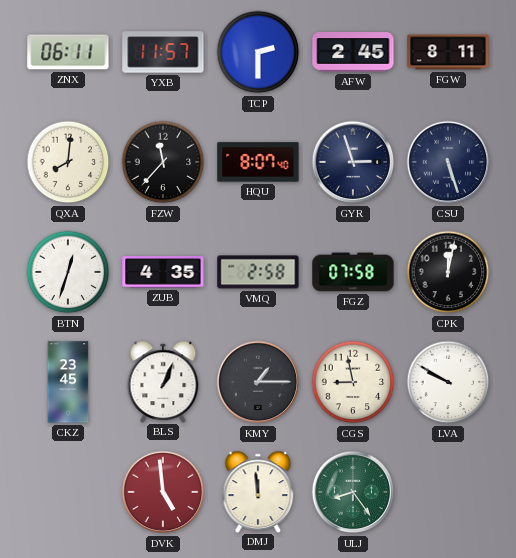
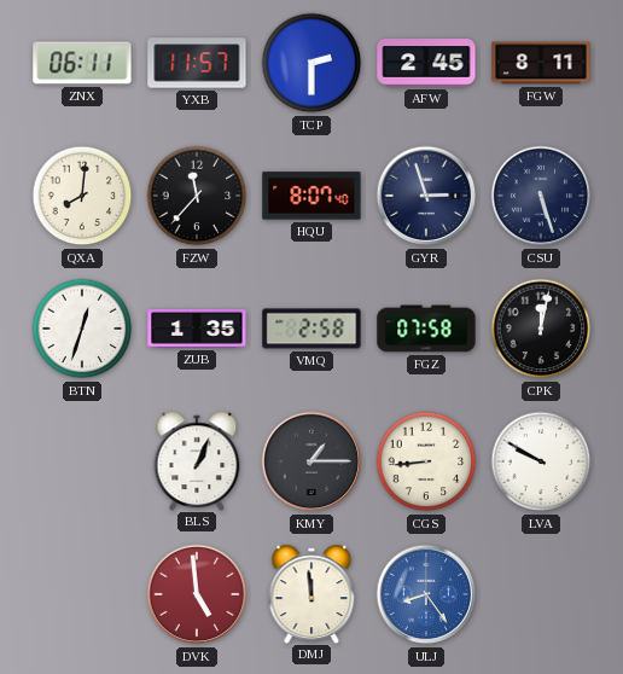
ZUB: 4:35 -> 1:35 (197, 329)
CKZ: 23:45 -> none (68, 382)
CGS: 8:58 -> 8:44 (426, 461)
ULJ dial: green -> blue (426, 594)
